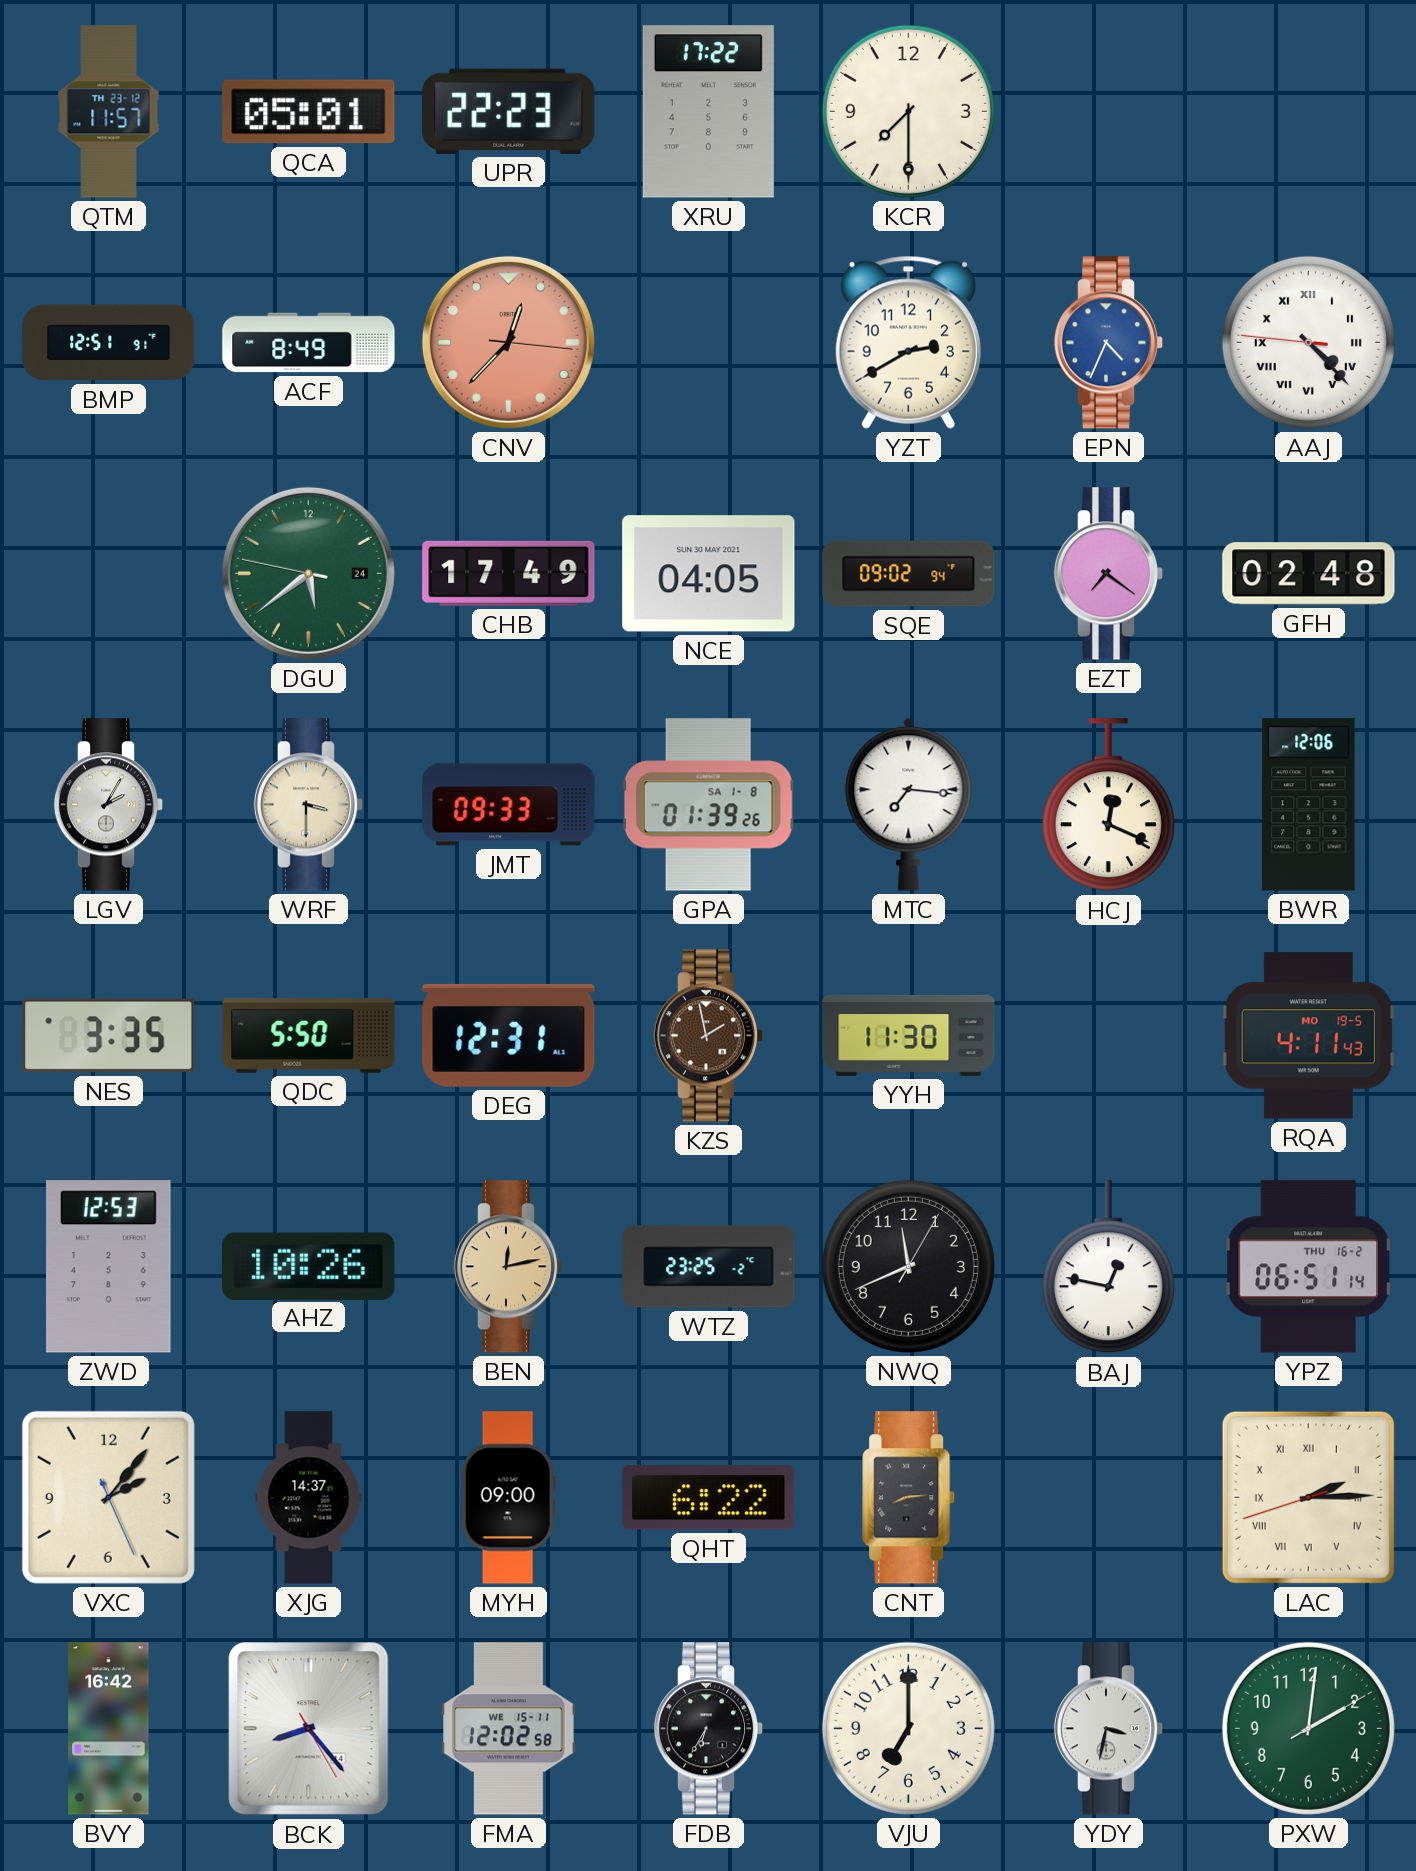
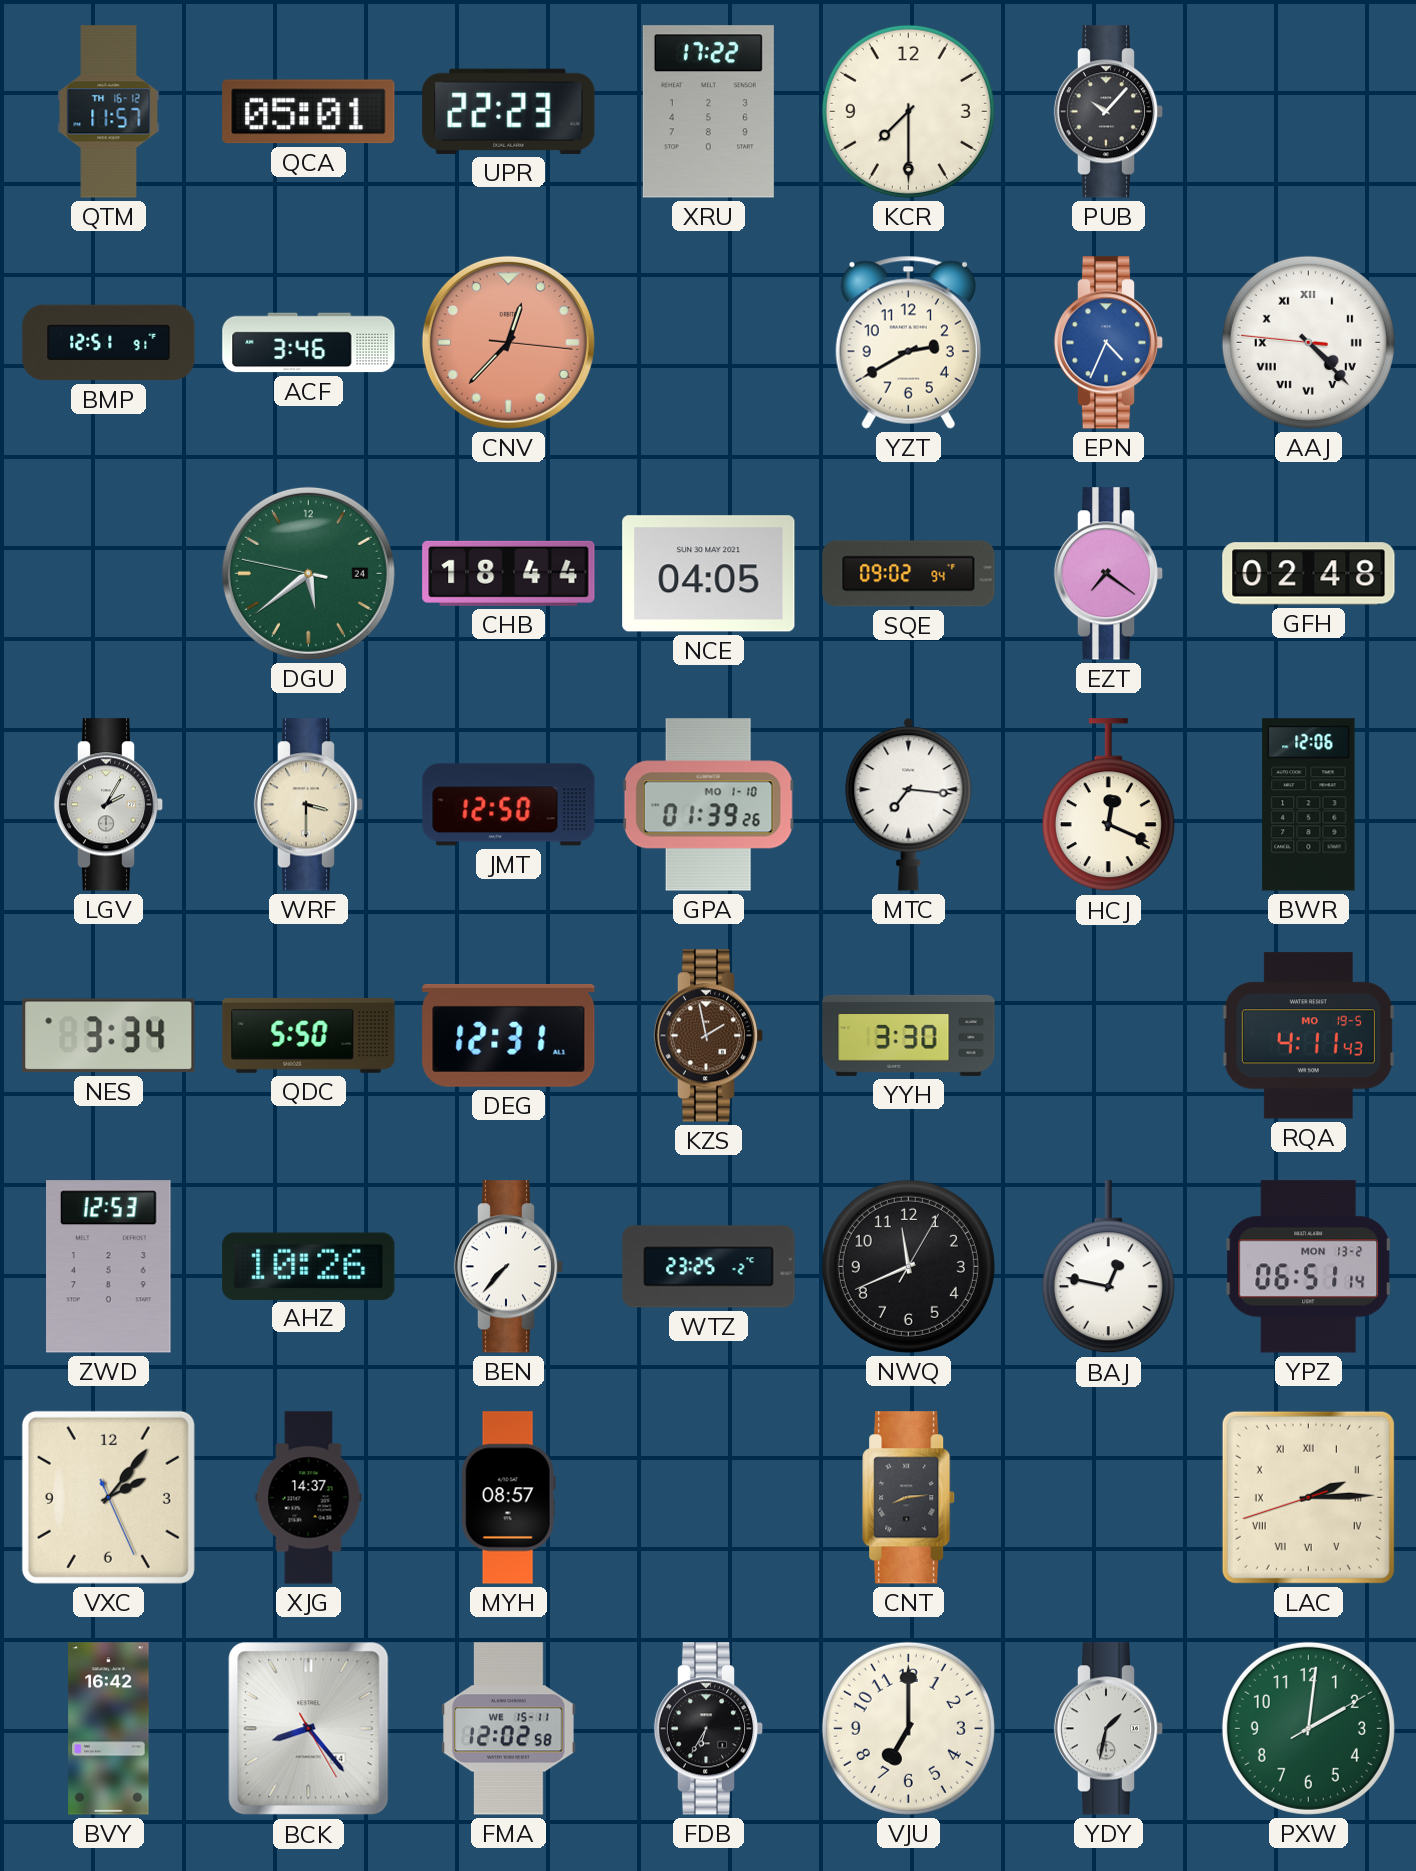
QTM date: TH 23-12 -> TH 16-12 (109, 112)
PUB: none -> 10:07 (1109, 112)
ACF: 8:49 -> 3:46 (309, 343)
CHB: 17:49 -> 18:44 (509, 573)
JMT: 09:33 -> 12:50 (509, 805)
GPA date: SA 1-8 -> MO 1-10 (708, 805)
NES: 3:35 -> 3:34 (109, 1036)
YYH: 11:30 -> 3:30 (909, 1035)
BEN: 12:13 -> 7:37 (509, 1267)
BEN dial: champagne -> white (509, 1267)
YPZ date: THU 16-2 -> MON 13-2 (1309, 1267)
MYH: 09:00 -> 08:57 (508, 1498)
QHT: 6:22 -> none (709, 1498)
YDY: 3:32 -> 1:32 (1109, 1729)
